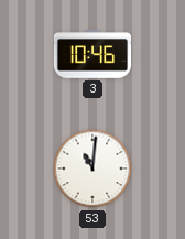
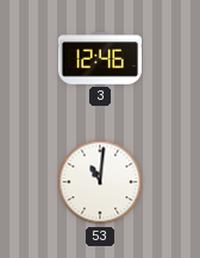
3: 10:46 -> 12:46 (100, 58)
